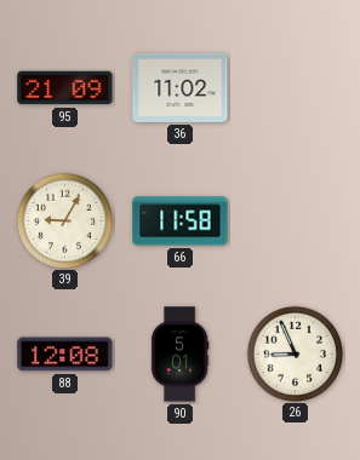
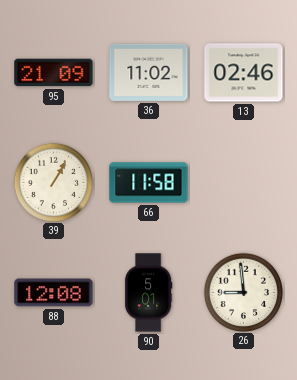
13: none -> 02:46 (244, 73)
39: 9:05 -> 1:05 (53, 182)
26: 8:56 -> 8:59 (243, 292)
